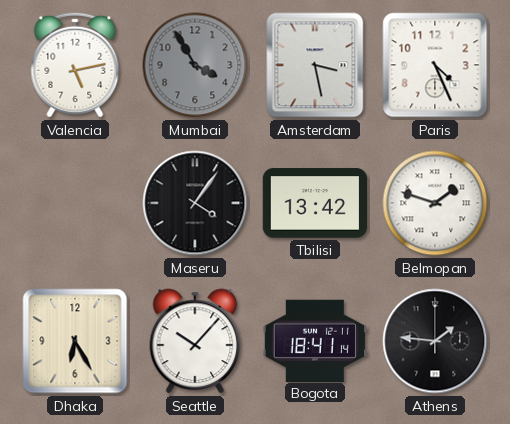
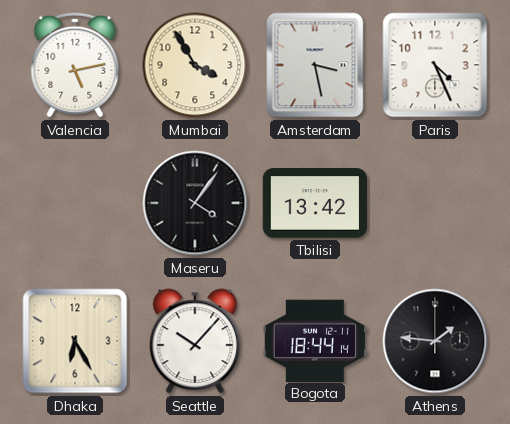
Mumbai dial: grey -> cream (195, 65)
Belmopan: 1:48 -> none (435, 203)
Bogota: 18:41 -> 18:44 (314, 340)
